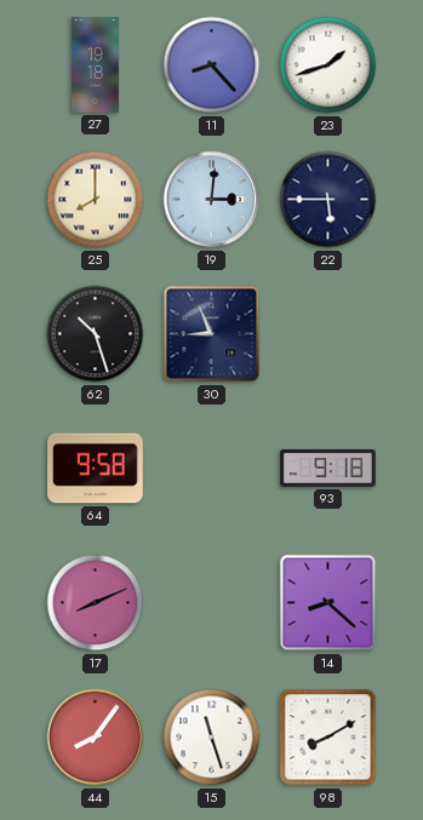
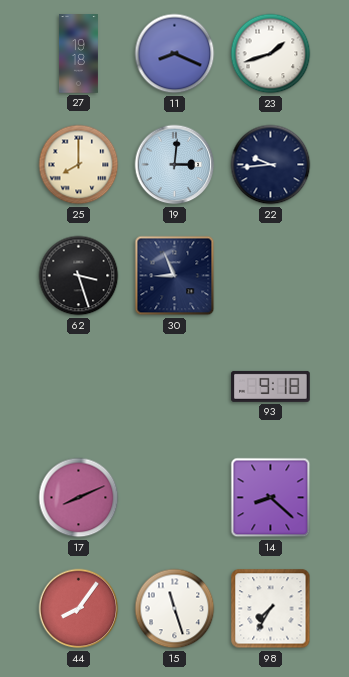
11: 8:23 -> 8:19 (175, 54)
22: 5:45 -> 9:44 (271, 165)
62: 10:27 -> 3:27 (79, 276)
64: 9:58 -> none (96, 469)
98: 8:10 -> 7:35 (271, 609)
